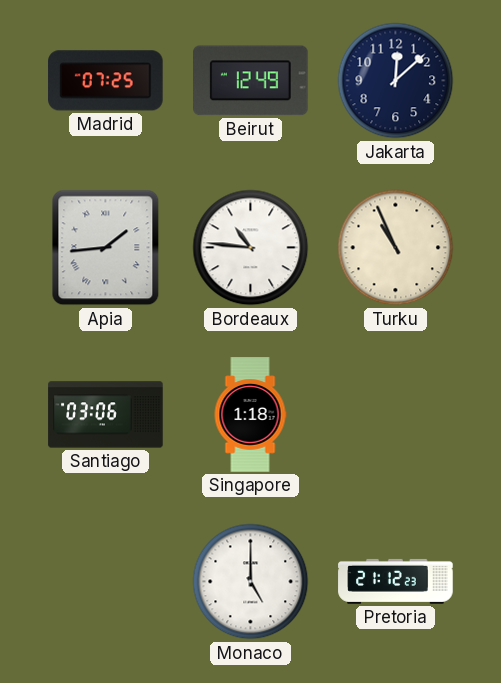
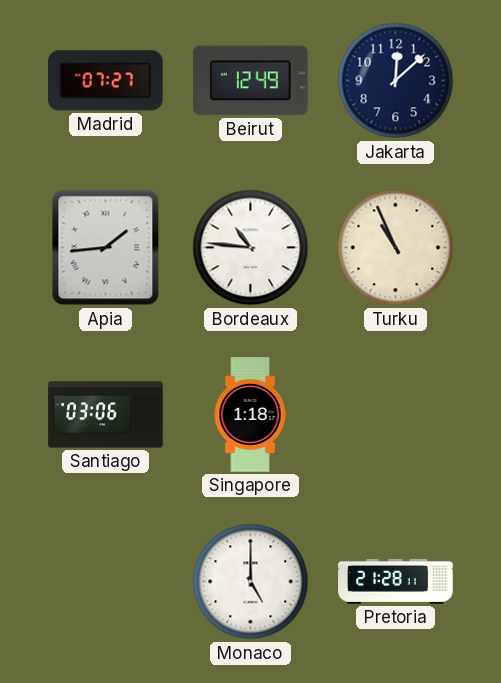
Madrid: 07:25 -> 07:27 (106, 81)
Pretoria: 21:12 -> 21:28 (396, 581)
